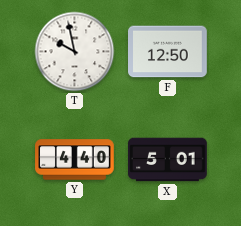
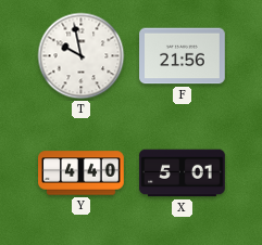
F: 12:50 -> 21:56 (183, 56)
